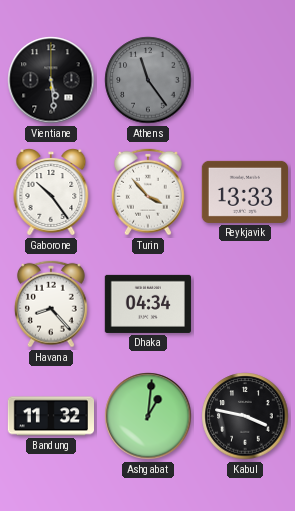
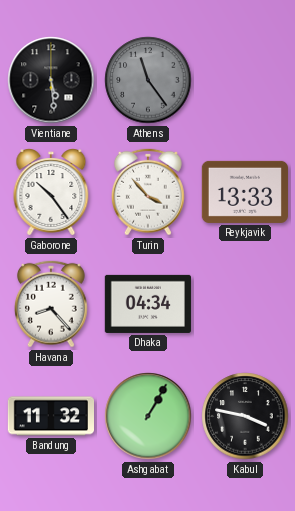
Ashgabat: 1:01 -> 1:05 (148, 416)
